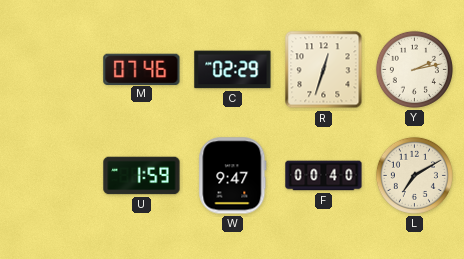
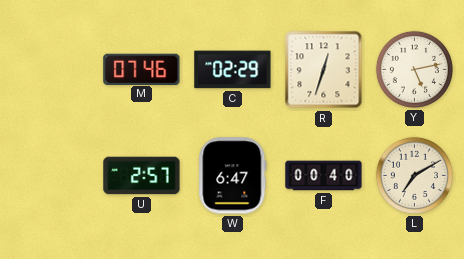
Y: 2:13 -> 5:13 (414, 69)
U: 1:59 -> 2:57 (142, 176)
W: 9:47 -> 6:47 (233, 176)
